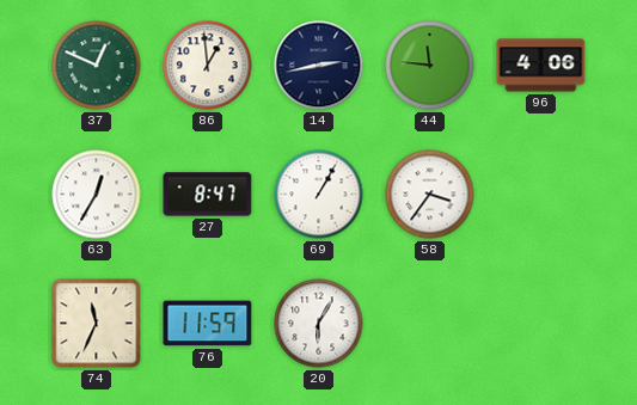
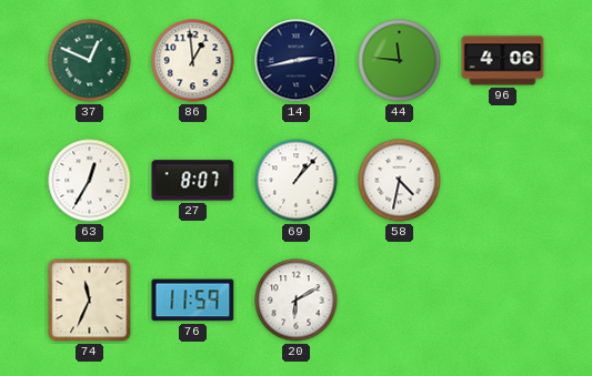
27: 8:47 -> 8:07 (193, 181)
69: 1:05 -> 1:07 (297, 181)
58: 3:36 -> 4:32 (400, 181)
20: 6:05 -> 6:10 (297, 301)
